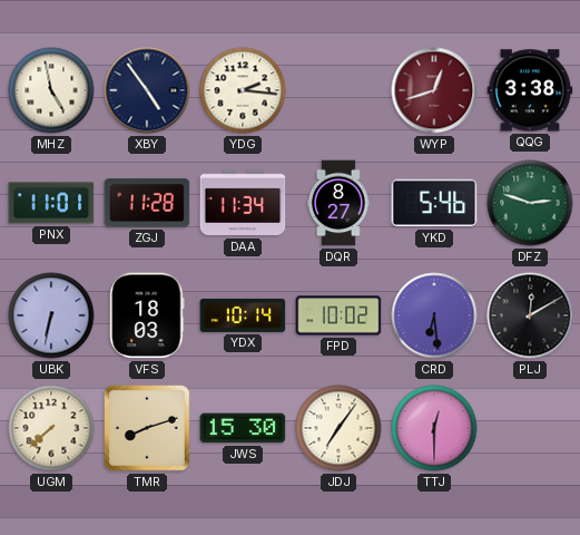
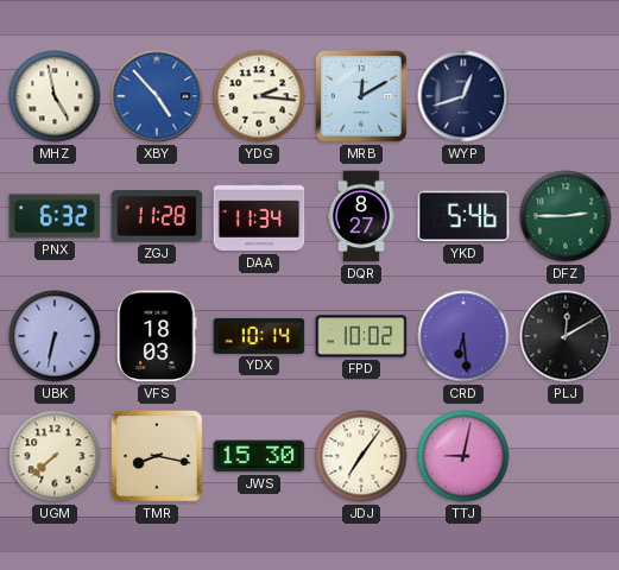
XBY: 4:54 -> 4:53 (157, 96)
XBY dial: navy -> blue (157, 96)
MRB: none -> 12:10 (361, 96)
WYP dial: burgundy -> navy (463, 96)
QQG: 3:38 -> none (530, 90)
PNX: 11:01 -> 6:32 (55, 216)
DFZ: 2:48 -> 2:45 (566, 216)
TMR: 8:12 -> 8:17 (157, 456)
TTJ: 12:30 -> 9:02 (463, 456)
